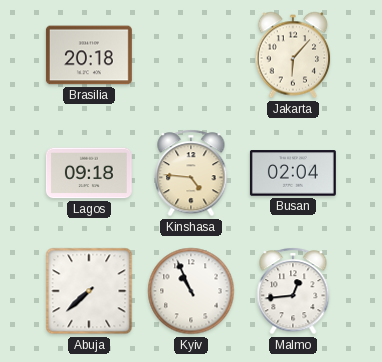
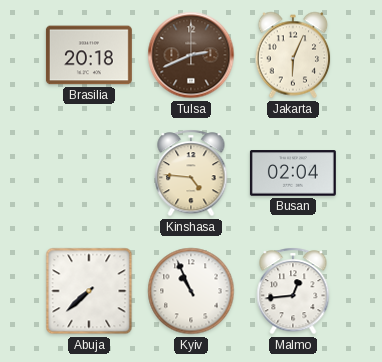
Tulsa: none -> 2:41 (191, 55)
Jakarta: 6:07 -> 6:04 (293, 55)
Lagos: 09:18 -> none (89, 173)
